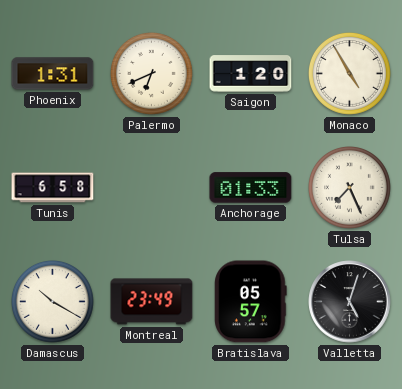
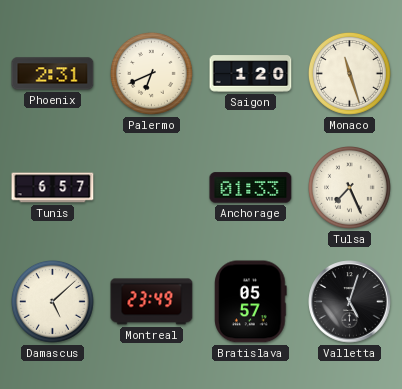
Phoenix: 1:31 -> 2:31 (53, 74)
Monaco: 4:55 -> 11:27 (350, 74)
Tunis: 6:58 -> 6:57 (53, 188)
Damascus: 10:20 -> 5:08 (53, 302)
